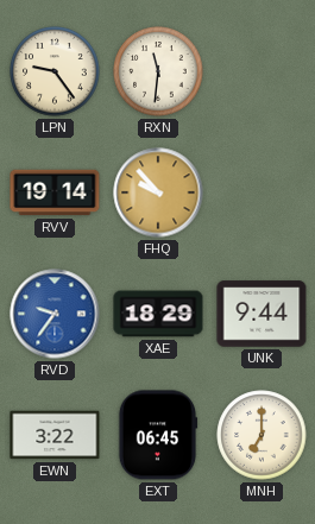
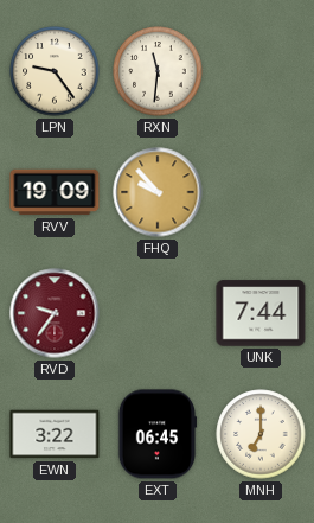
RVV: 19:14 -> 19:09 (55, 192)
RVD dial: blue -> burgundy (55, 313)
XAE: 18:29 -> none (158, 314)
UNK: 9:44 -> 7:44 (261, 313)
